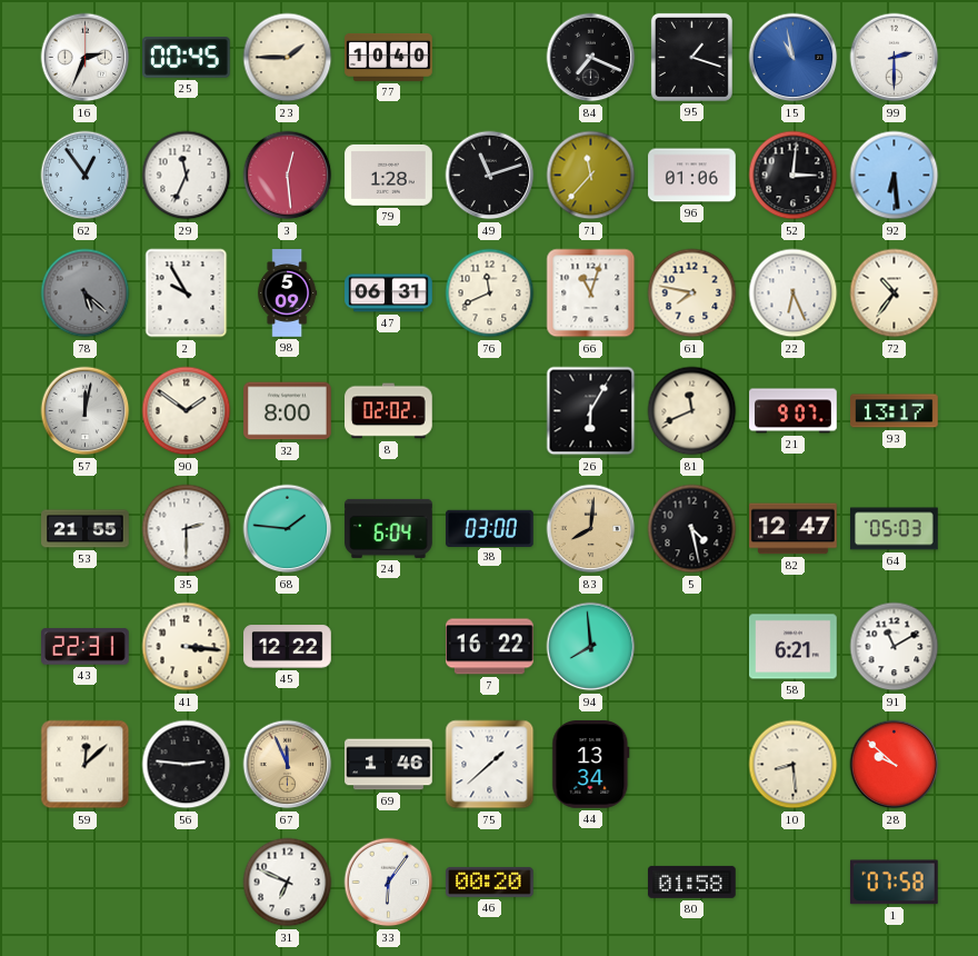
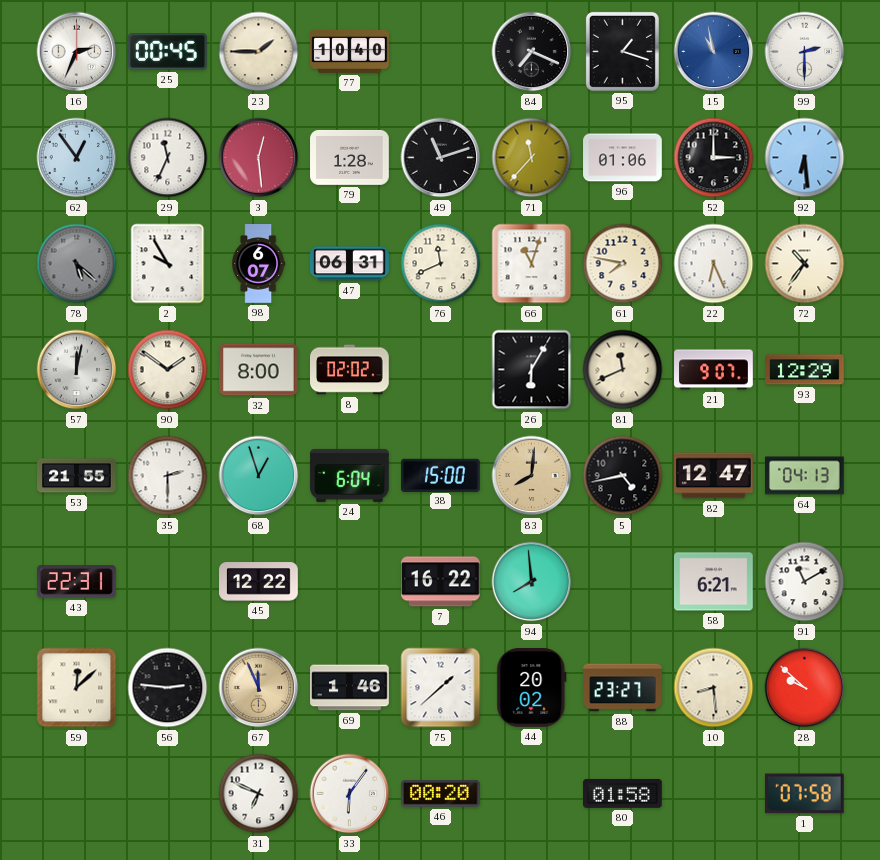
52: 3:01 -> 3:00 (714, 158)
98: 5:09 -> 6:07 (259, 264)
93: 13:17 -> 12:29 (805, 370)
68: 1:46 -> 12:57 (259, 476)
38: 03:00 -> 15:00 (441, 475)
5: 4:28 -> 4:43 (623, 476)
64: 05:03 -> 04:13 (805, 476)
41: 3:16 -> none (187, 647)
44: 13:34 -> 20:02 (532, 688)
88: none -> 23:27 (623, 688)
